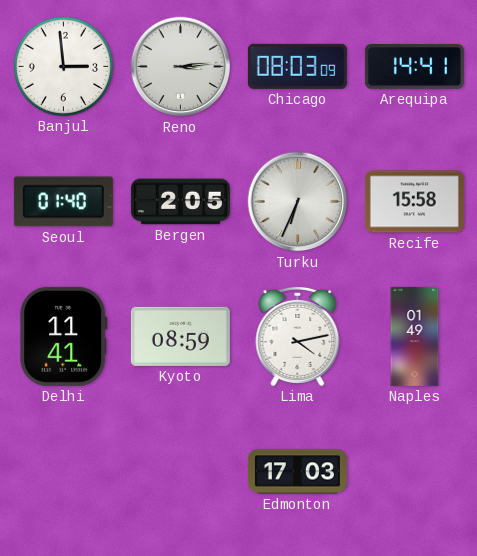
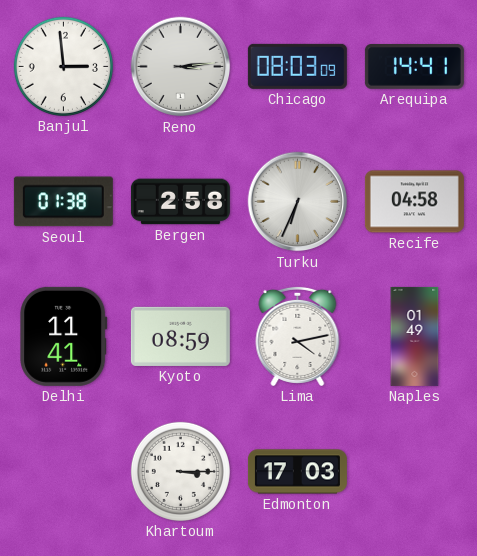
Seoul: 01:40 -> 01:38 (63, 202)
Bergen: 2:05 -> 2:58 (180, 202)
Recife: 15:58 -> 04:58 (414, 202)
Khartoum: none -> 3:15 (180, 471)
